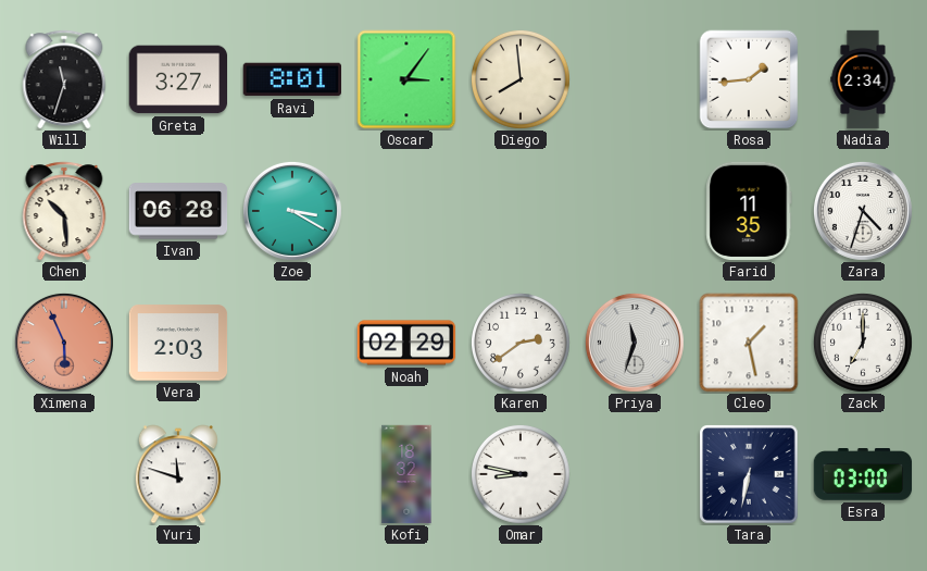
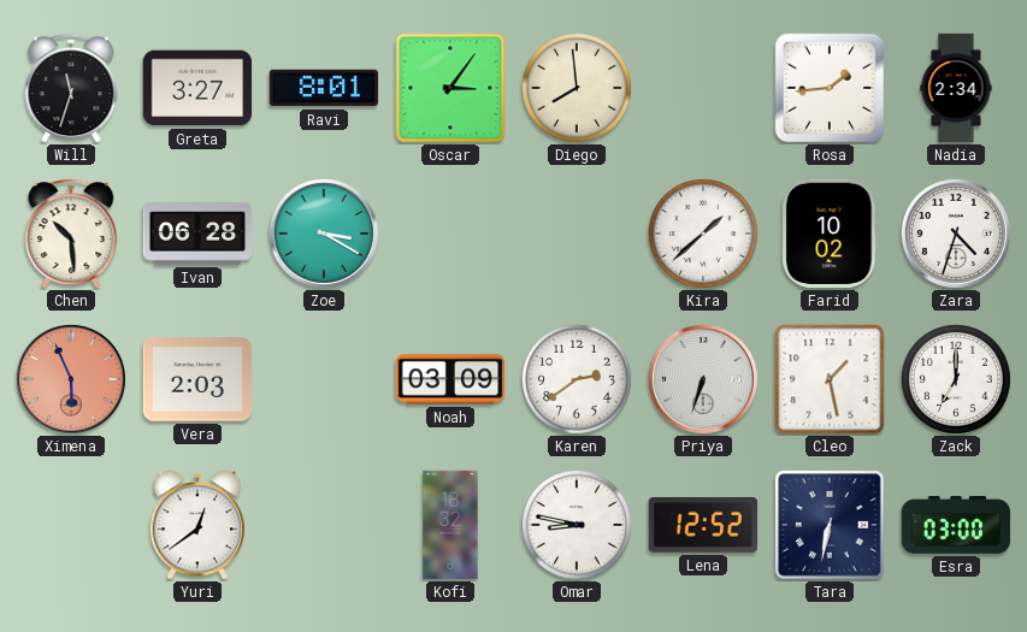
Kira: none -> 1:38 (703, 234)
Farid: 11:35 -> 10:02 (830, 234)
Noah: 02:29 -> 03:09 (450, 379)
Priya: 11:33 -> 6:33 (703, 379)
Yuri: 11:48 -> 12:39 (197, 525)
Lena: none -> 12:52 (702, 525)
